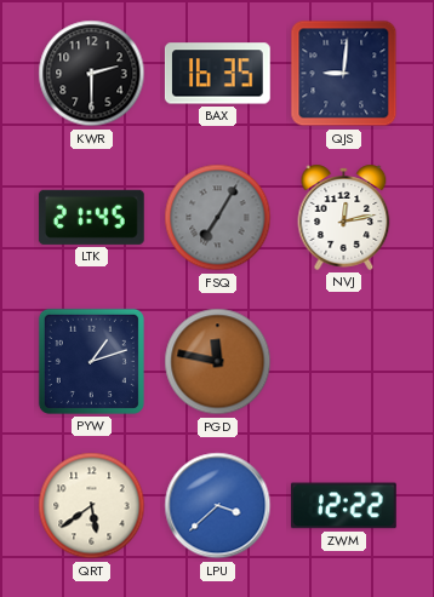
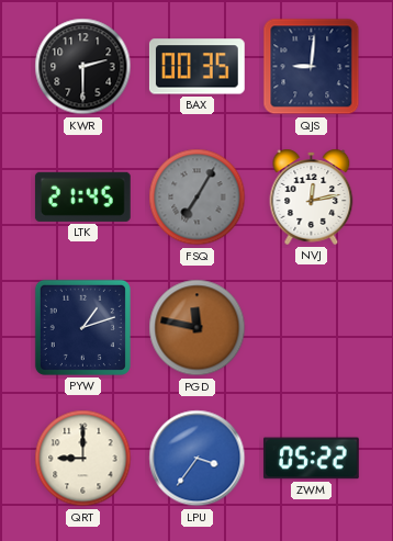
BAX: 16:35 -> 00:35 (196, 67)
QRT: 5:39 -> 9:00 (83, 459)
LPU: 3:38 -> 3:36 (198, 459)
ZWM: 12:22 -> 05:22 (311, 459)
